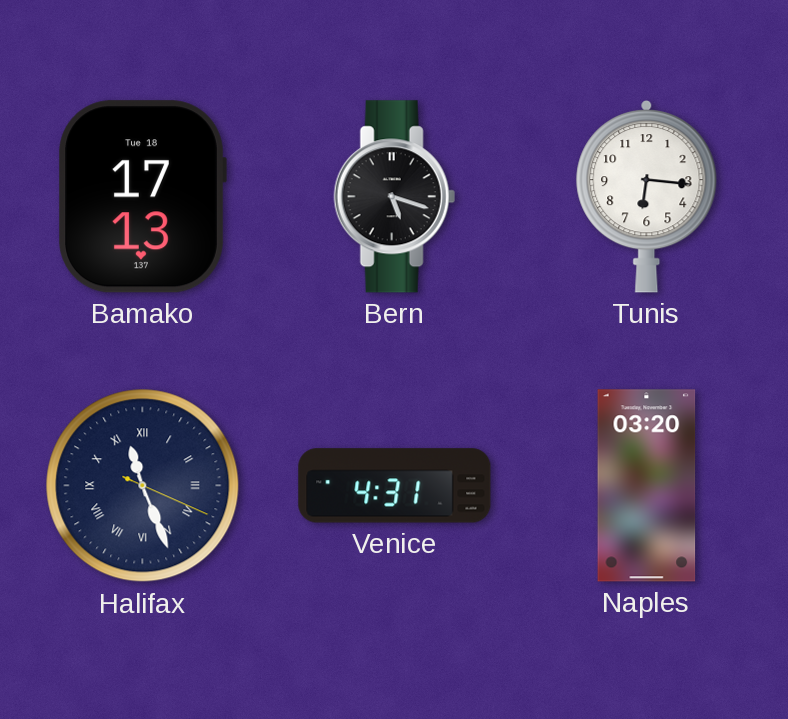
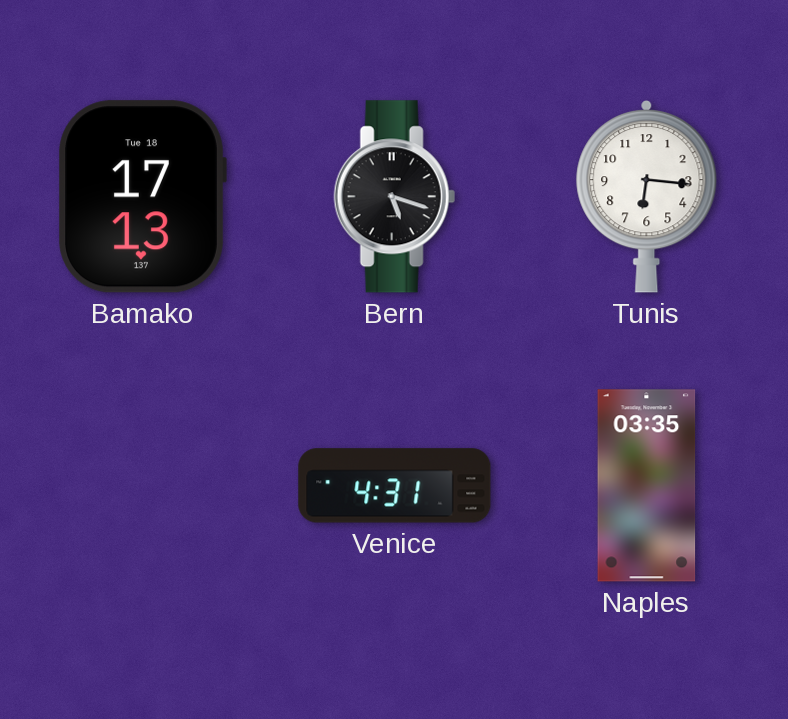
Halifax: 11:26 -> none (143, 486)
Naples: 03:20 -> 03:35 (647, 486)
